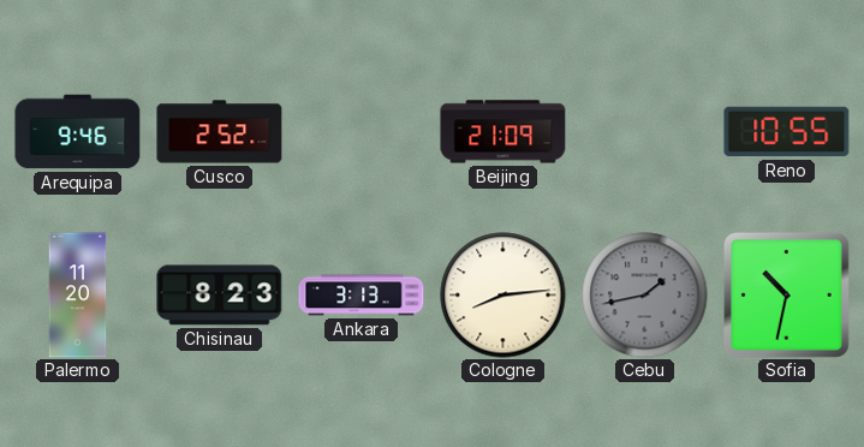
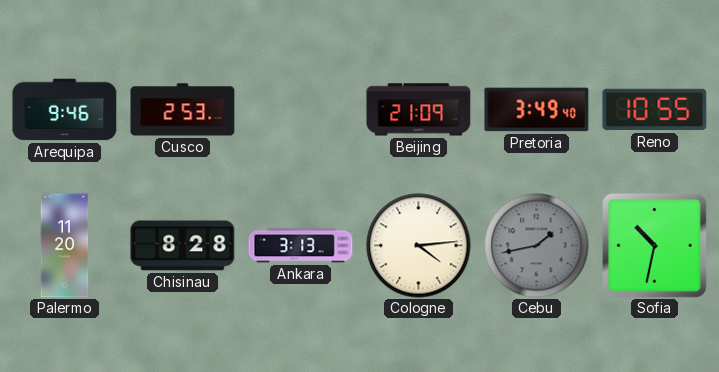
Cusco: 2:52 -> 2:53 (183, 110)
Pretoria: none -> 3:49 (537, 110)
Chisinau: 8:23 -> 8:28 (183, 246)
Cologne: 8:14 -> 4:14 (419, 246)
